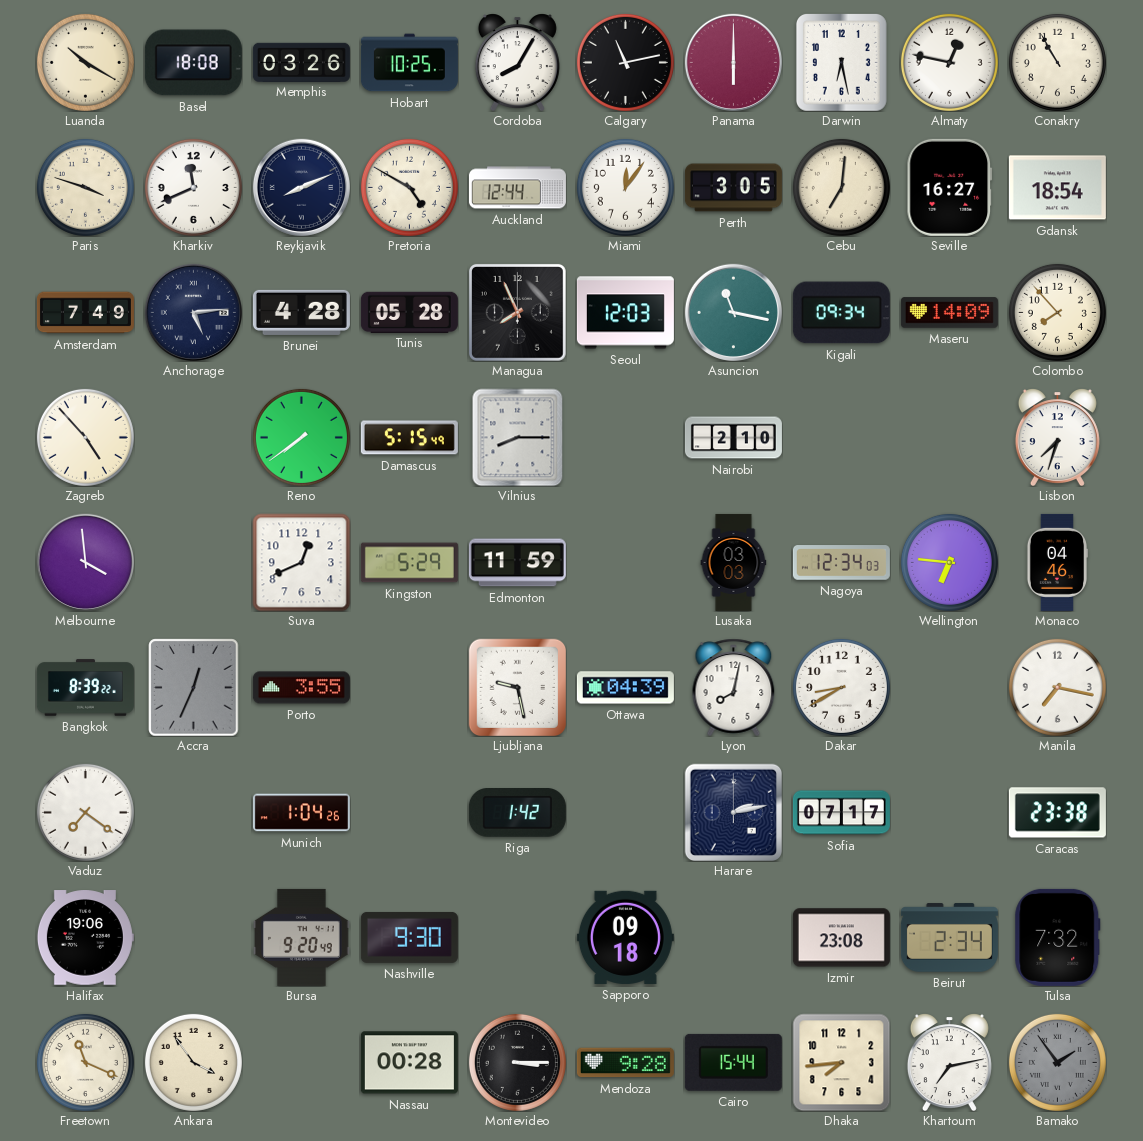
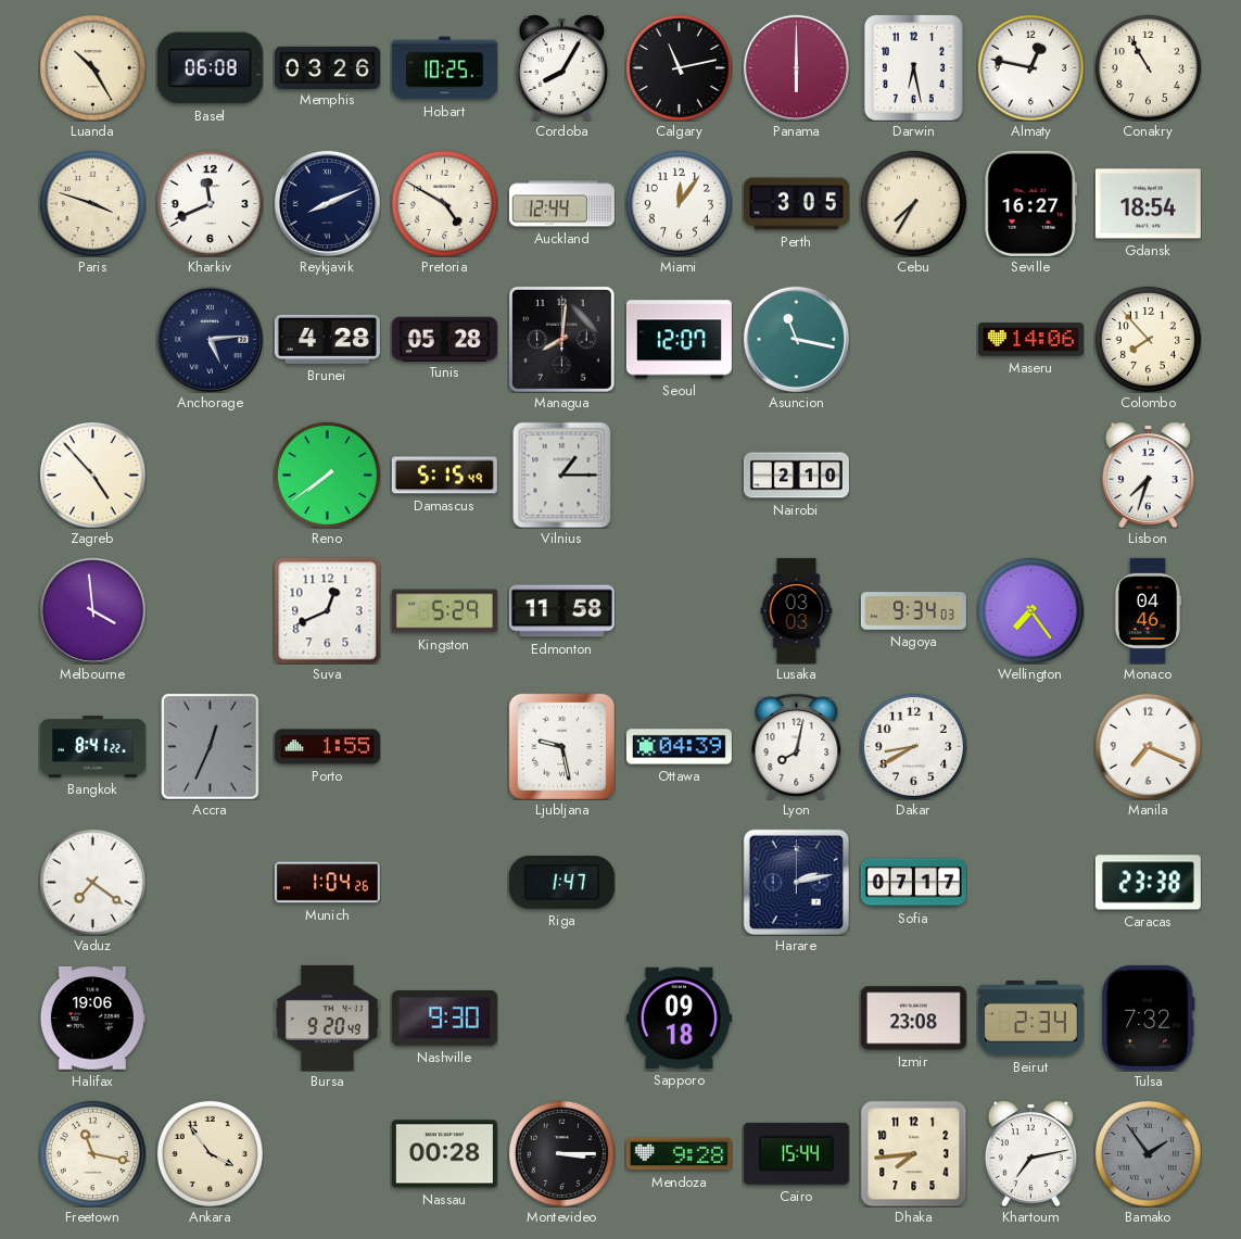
Luanda: 10:20 -> 10:25 (92, 67)
Basel: 18:08 -> 06:08 (210, 68)
Cebu: 7:01 -> 7:35 (913, 203)
Amsterdam: 7:49 -> none (85, 313)
Managua: 7:56 -> 8:01 (561, 339)
Seoul: 12:03 -> 12:07 (679, 340)
Kigali: 09:34 -> none (841, 313)
Maseru: 14:09 -> 14:06 (1030, 340)
Vilnius: 8:15 -> 1:15 (562, 475)
Edmonton: 11:59 -> 11:58 (561, 611)
Nagoya: 12:34 -> 9:34 (913, 611)
Wellington: 6:46 -> 7:24 (1030, 610)
Bangkok: 8:39 -> 8:41 (92, 747)
Porto: 3:55 -> 1:55 (327, 747)
Manila: 7:17 -> 7:19 (1148, 746)
Riga: 1:42 -> 1:47 (561, 883)
Freetown: 11:19 -> 11:17 (92, 1153)
